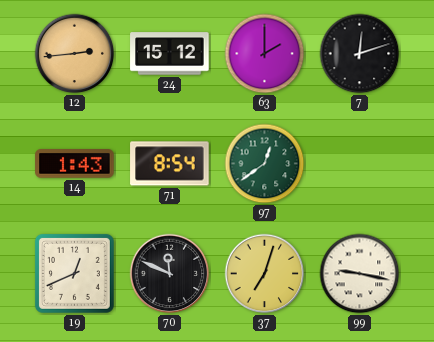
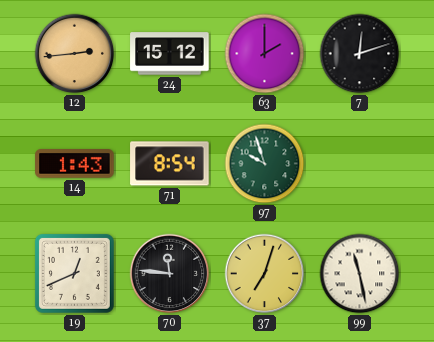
97: 12:39 -> 9:57 (265, 164)
70: 11:49 -> 11:46 (170, 274)
99: 9:17 -> 11:28 (360, 274)
